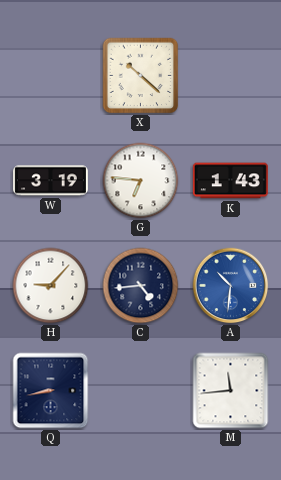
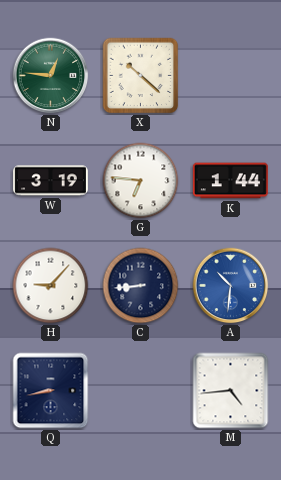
N: none -> 12:46 (51, 76)
K: 1:43 -> 1:44 (230, 181)
C: 4:44 -> 8:44 (141, 286)
M: 11:44 -> 4:44 (231, 391)
